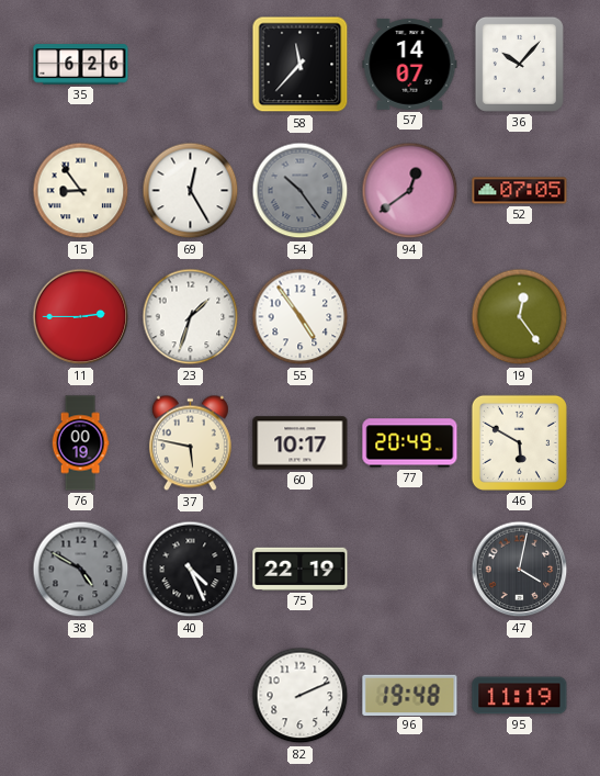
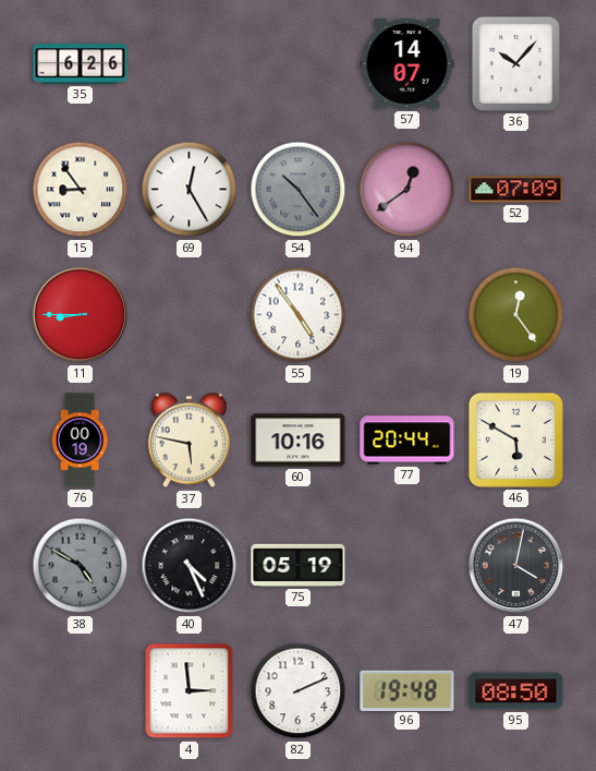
58: 11:37 -> none (301, 65)
52: 07:05 -> 07:09 (516, 190)
11: 2:45 -> 8:45 (81, 315)
23: 1:33 -> none (191, 317)
60: 10:17 -> 10:16 (299, 441)
77: 20:49 -> 20:44 (408, 441)
75: 22:19 -> 05:19 (299, 565)
4: none -> 2:59 (190, 691)
95: 11:19 -> 08:50 (516, 691)
